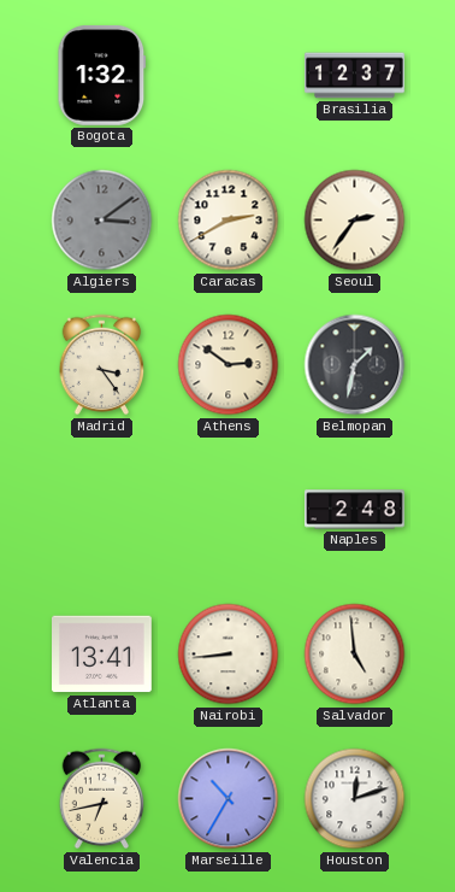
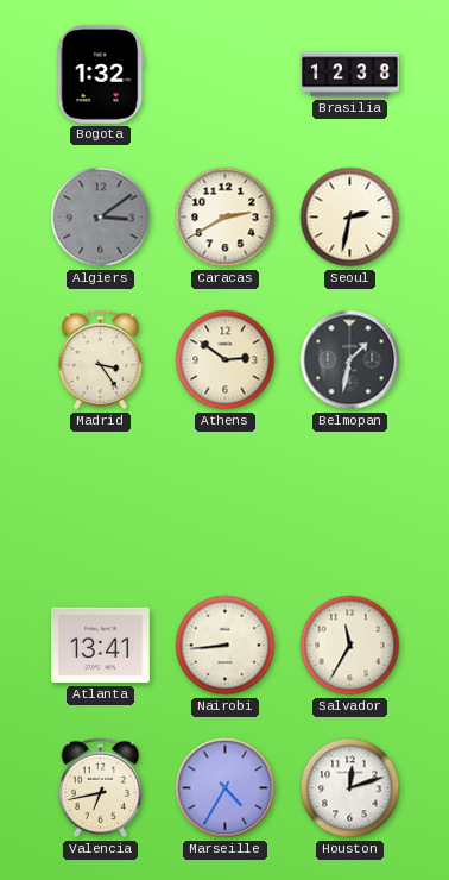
Brasilia: 12:37 -> 12:38 (350, 75)
Seoul: 2:36 -> 2:32 (350, 218)
Naples: 2:48 -> none (355, 510)
Salvador: 4:59 -> 11:35 (350, 646)
Marseille: 10:35 -> 4:35 (226, 788)
